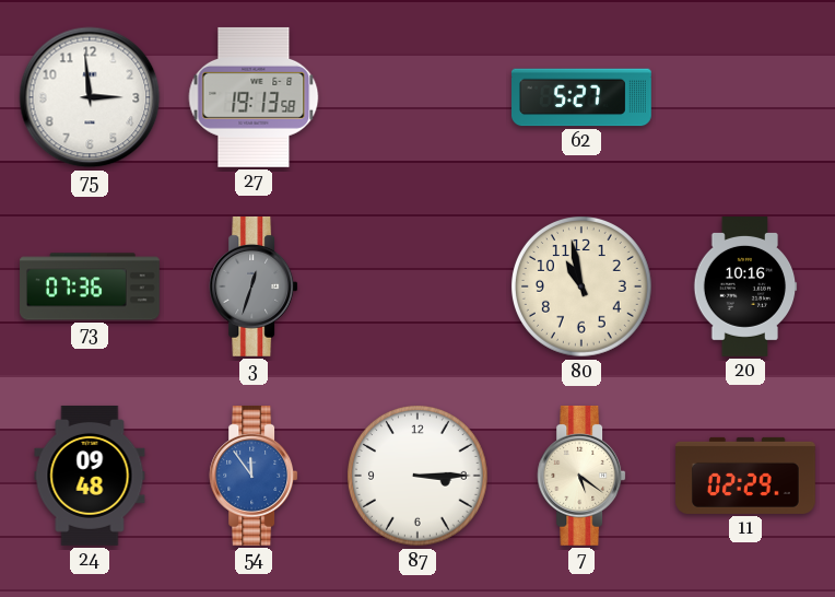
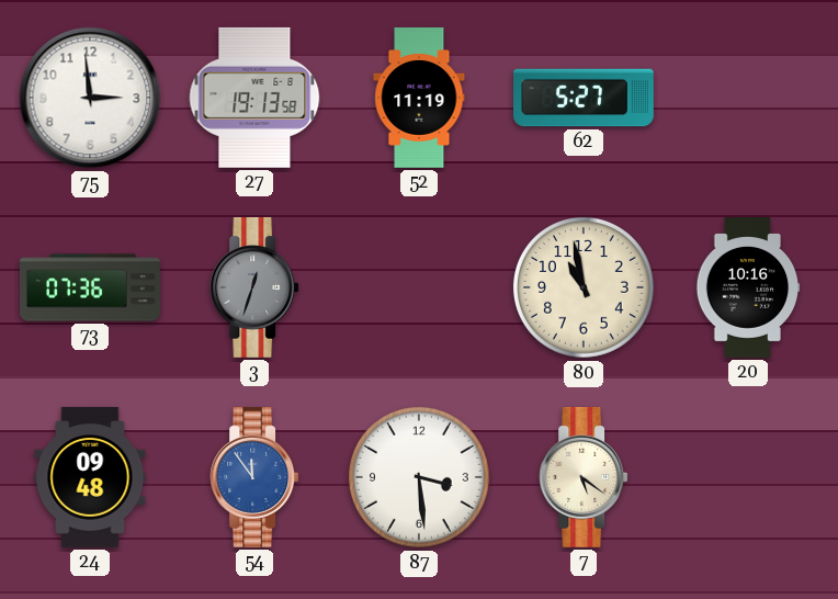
52: none -> 11:19 (419, 99)
87: 3:15 -> 3:29 (419, 477)
11: 02:29 -> none (746, 476)
